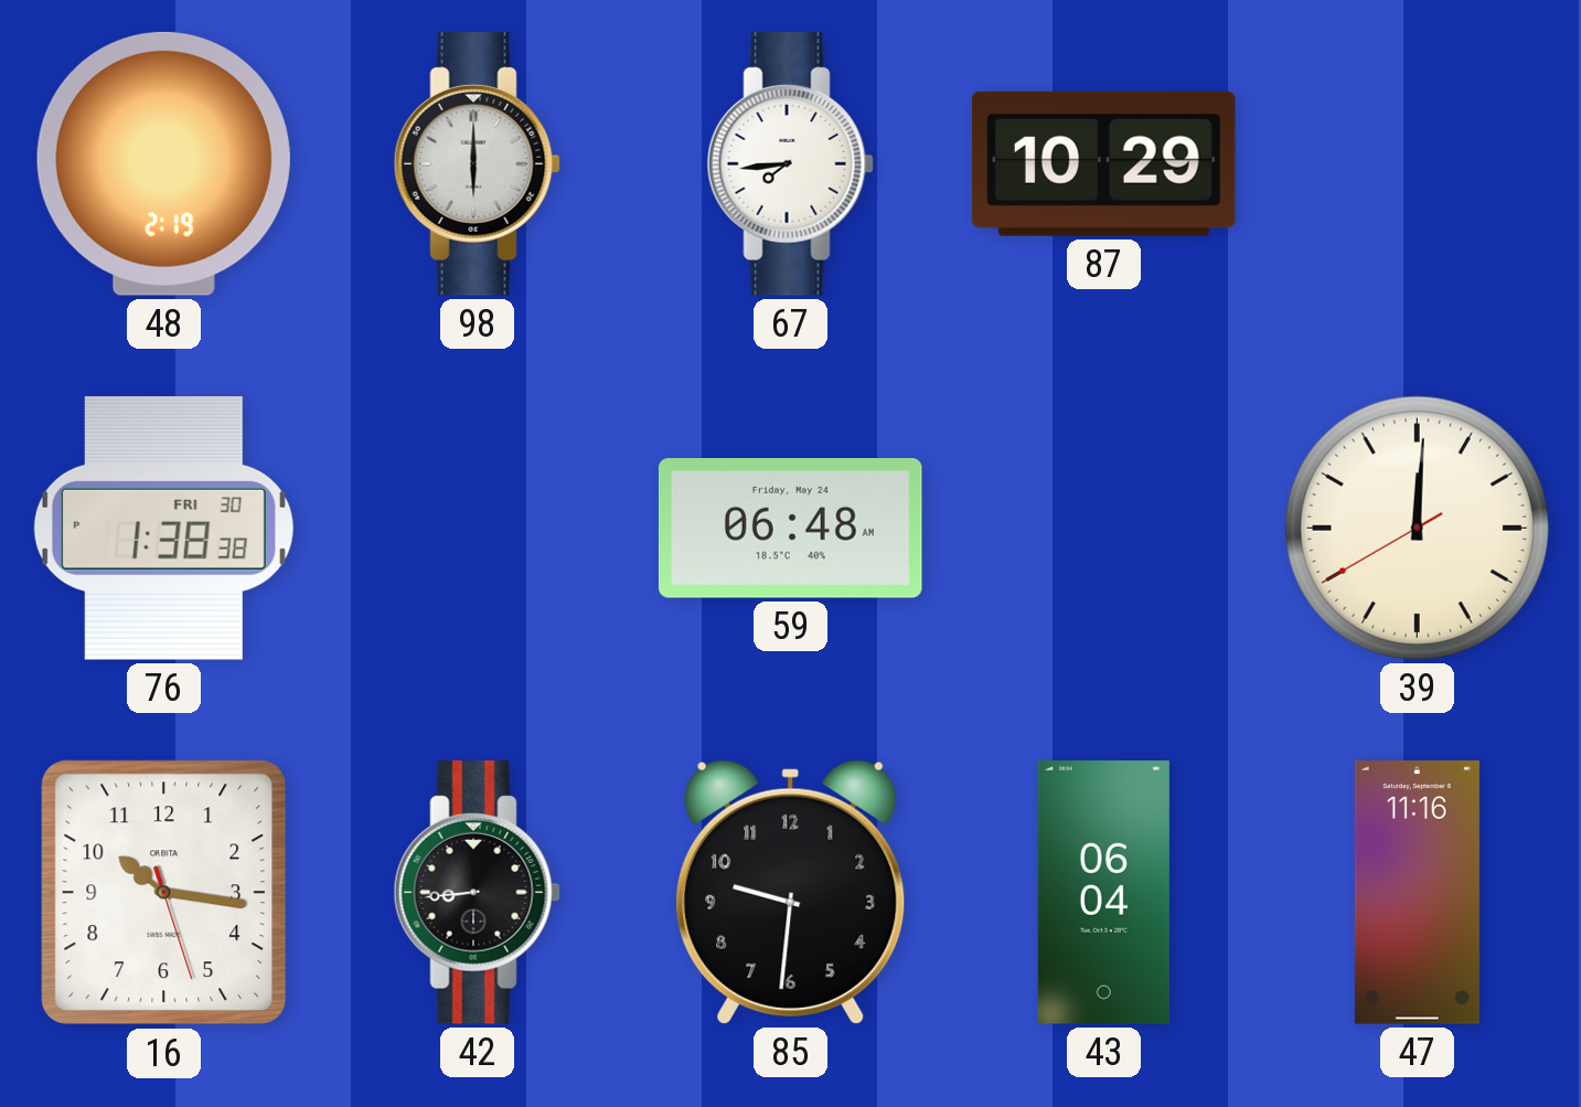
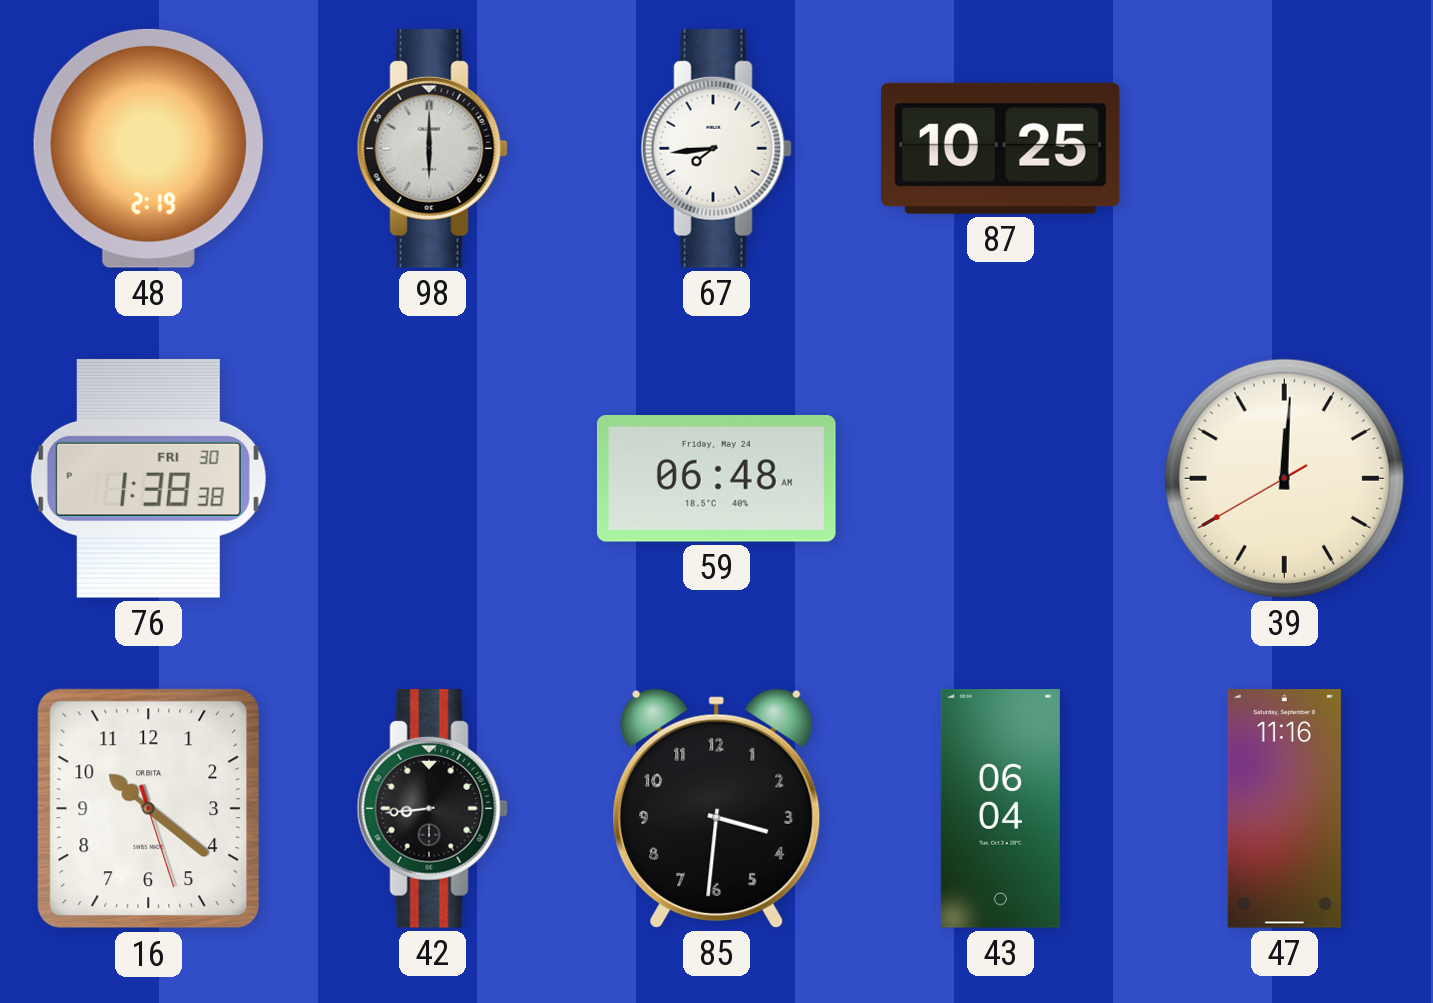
87: 10:29 -> 10:25 (1000, 148)
16: 10:16 -> 10:21 (149, 809)
85: 9:31 -> 3:31 (717, 808)
